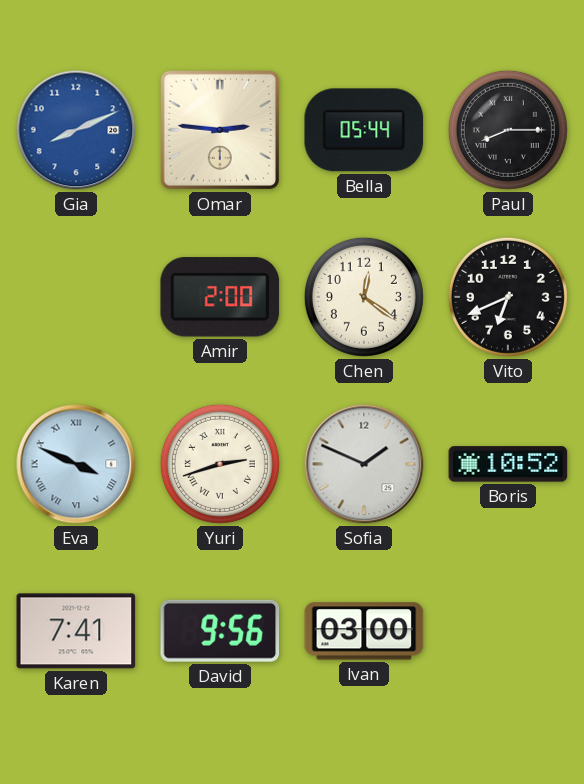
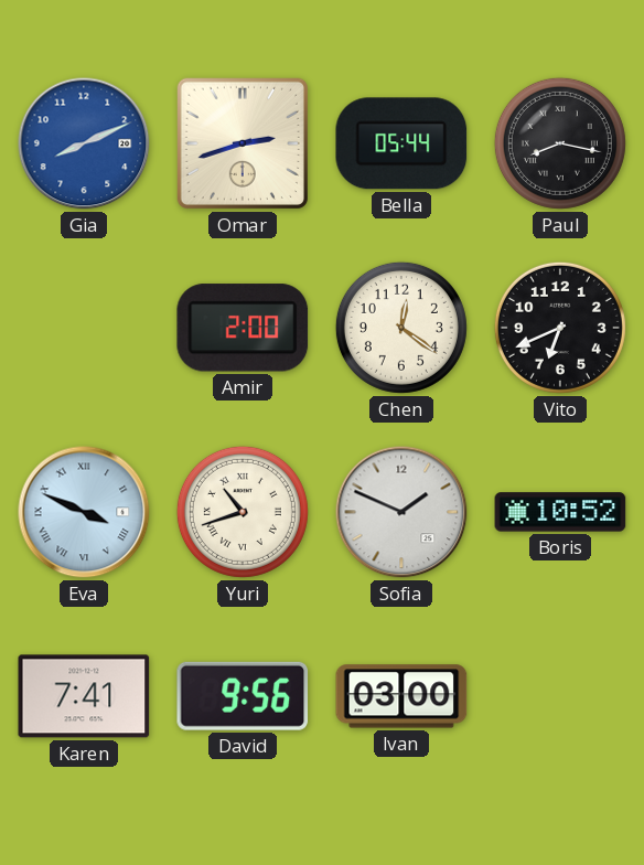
Omar: 2:46 -> 2:42 (243, 143)
Paul: 8:15 -> 8:17 (560, 143)
Yuri: 2:42 -> 10:42 (243, 512)
